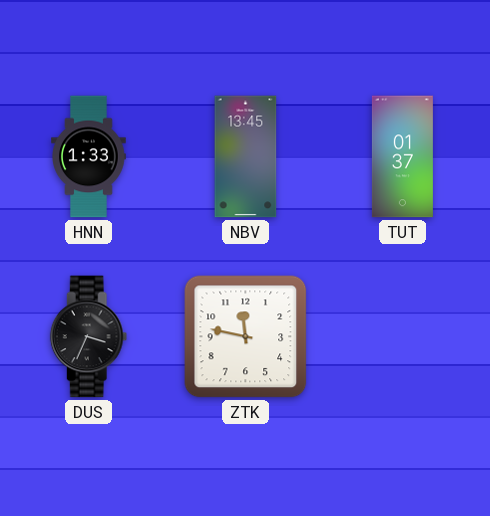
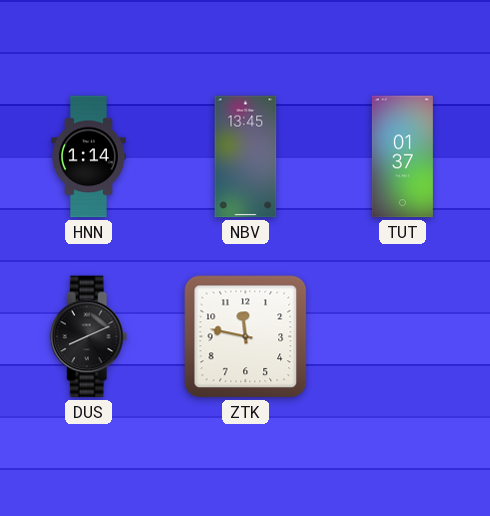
HNN: 1:33 -> 1:14 (89, 157)
DUS: 3:34 -> 8:11 (89, 337)
